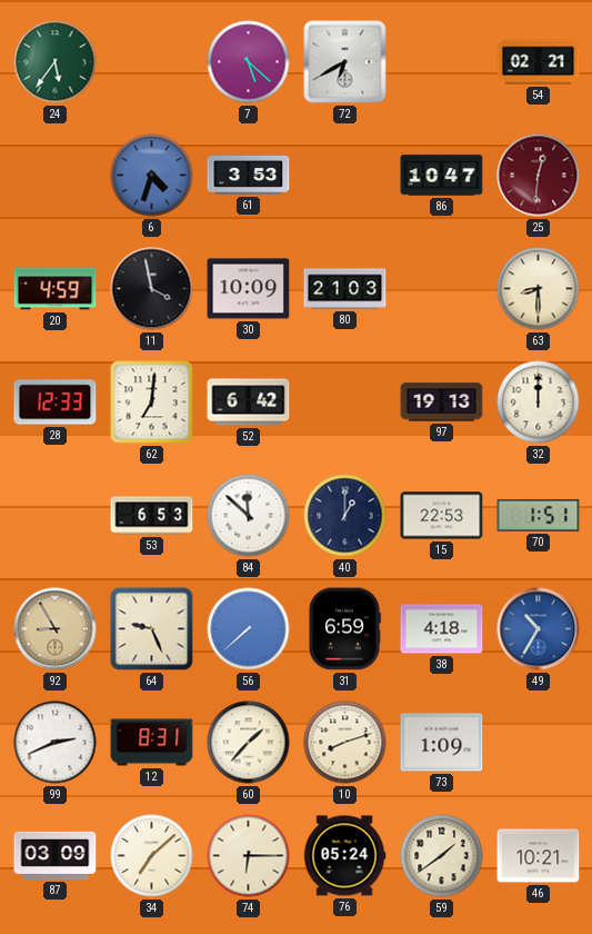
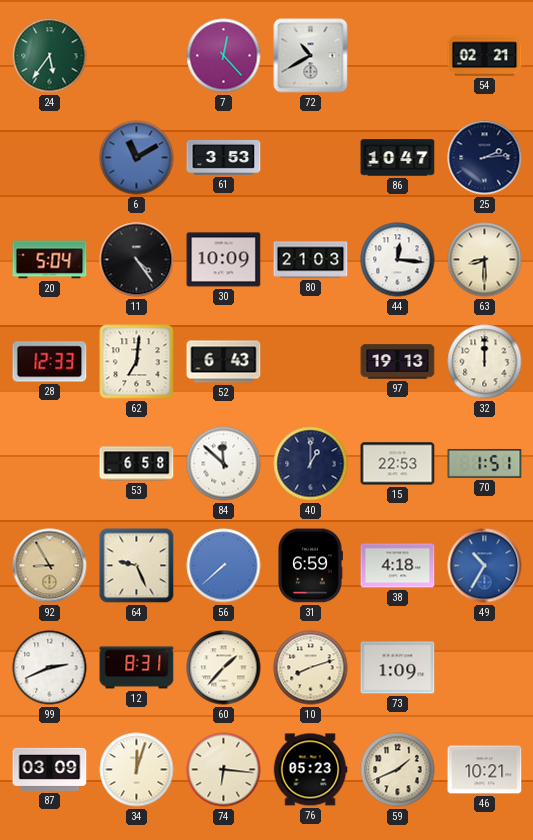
7: 5:22 -> 12:23 (224, 56)
72: 6:40 -> 10:40 (311, 56)
6: 4:33 -> 11:10 (137, 158)
25: 12:31 -> 2:14 (485, 158)
25 dial: burgundy -> navy (485, 158)
20: 4:59 -> 5:04 (50, 260)
11: 3:58 -> 4:24 (137, 260)
44: none -> 12:16 (398, 260)
52: 6:42 -> 6:43 (224, 362)
53: 6:53 -> 6:58 (137, 464)
34: 7:08 -> 12:03 (137, 770)
74: 6:15 -> 6:16 (224, 770)
76: 05:24 -> 05:23 (310, 770)
59: 1:39 -> 1:41 (398, 770)
